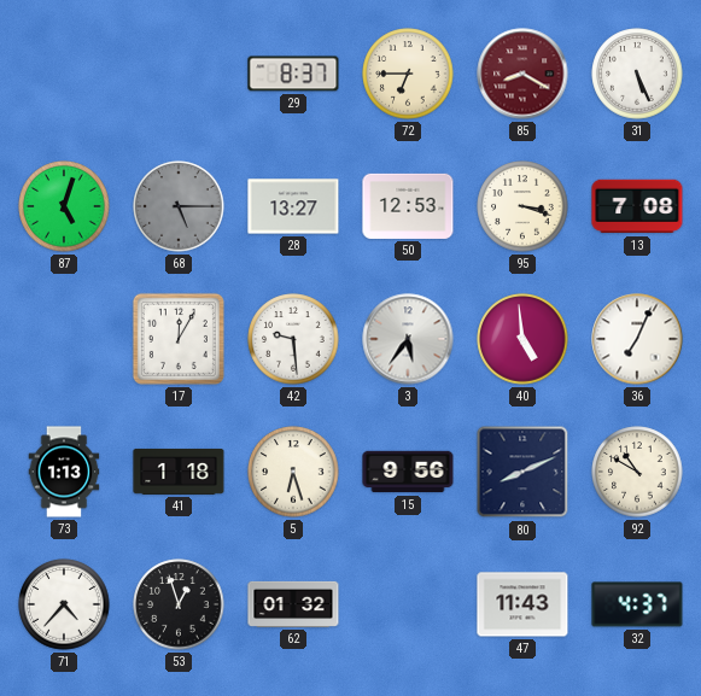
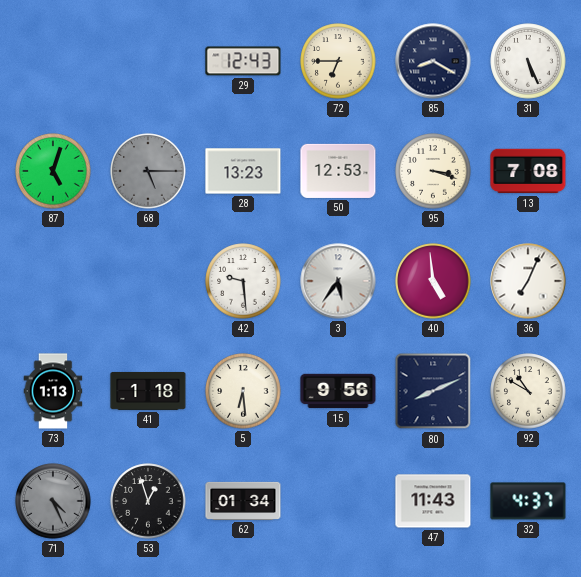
29: 8:37 -> 12:43 (243, 61)
85 dial: burgundy -> navy (433, 61)
28: 13:27 -> 13:23 (243, 171)
17: 12:05 -> none (179, 339)
5: 6:27 -> 6:29 (243, 391)
71: 4:37 -> 4:26 (53, 501)
71 dial: white -> grey (53, 501)
62: 01:32 -> 01:34 (243, 501)
